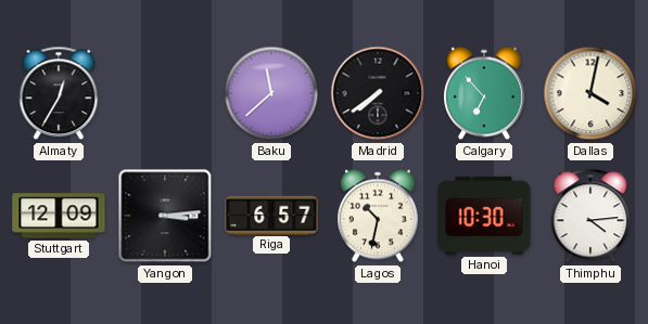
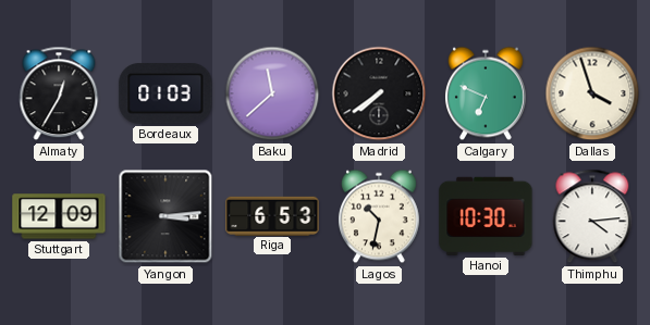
Bordeaux: none -> 01:03 (165, 95)
Calgary: 6:53 -> 6:49 (486, 93)
Dallas: 4:02 -> 3:57 (592, 93)
Riga: 6:57 -> 6:53 (272, 215)
